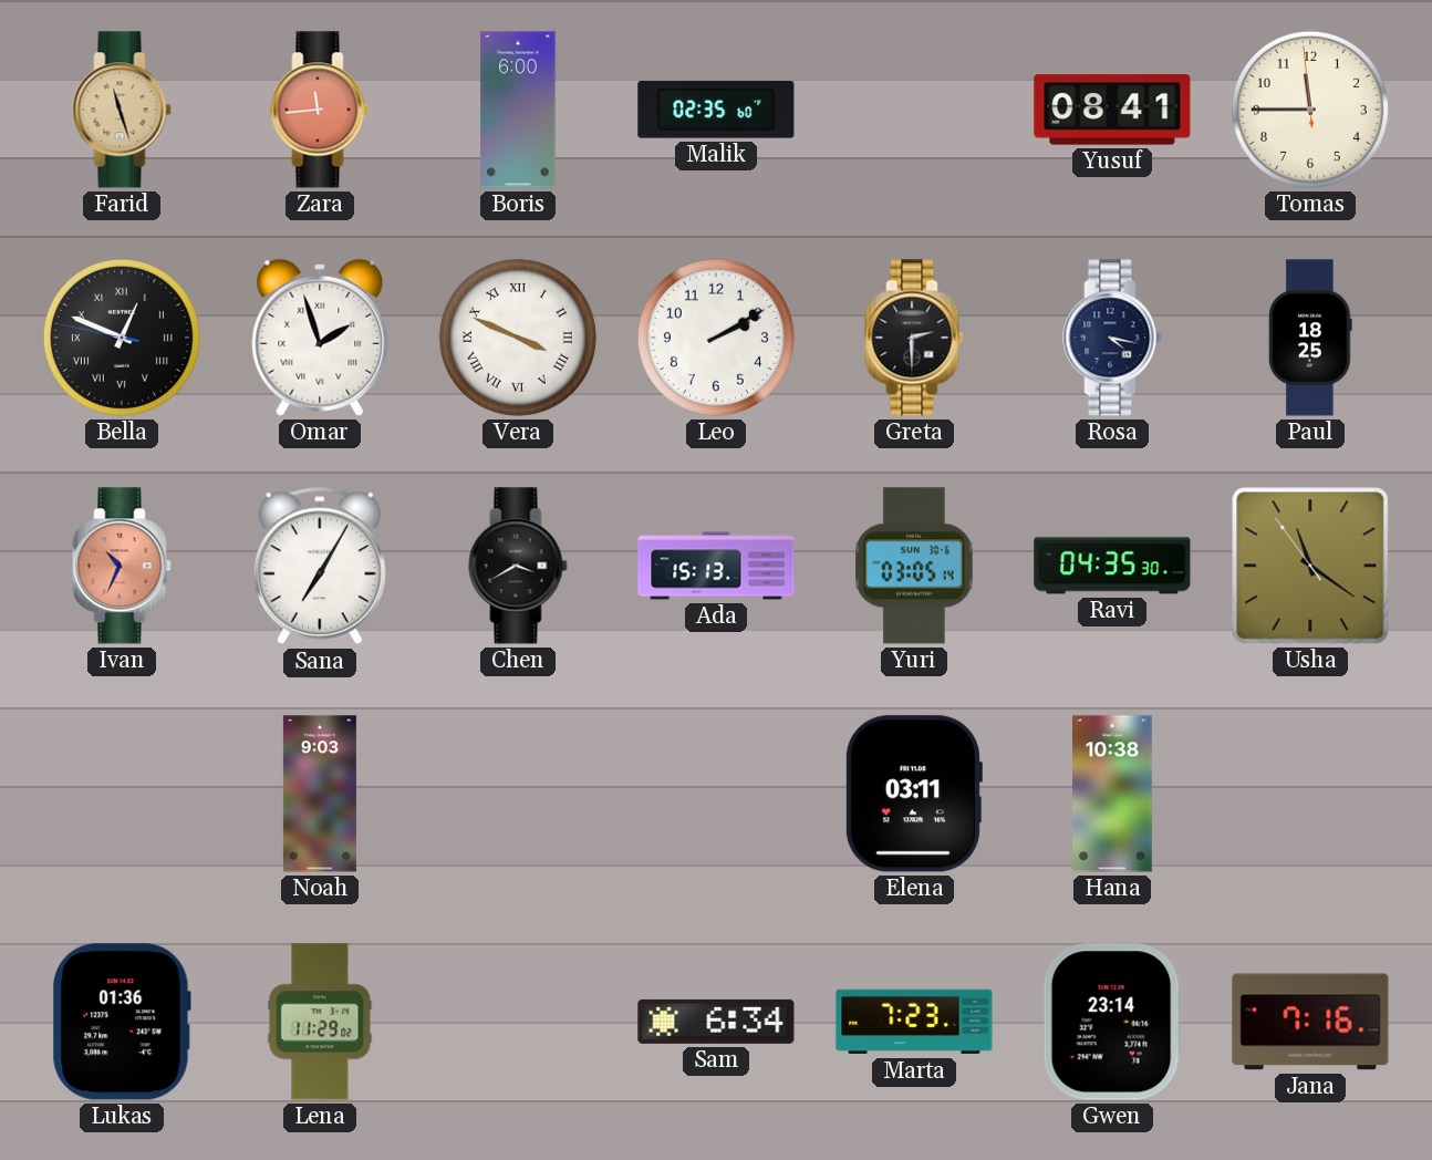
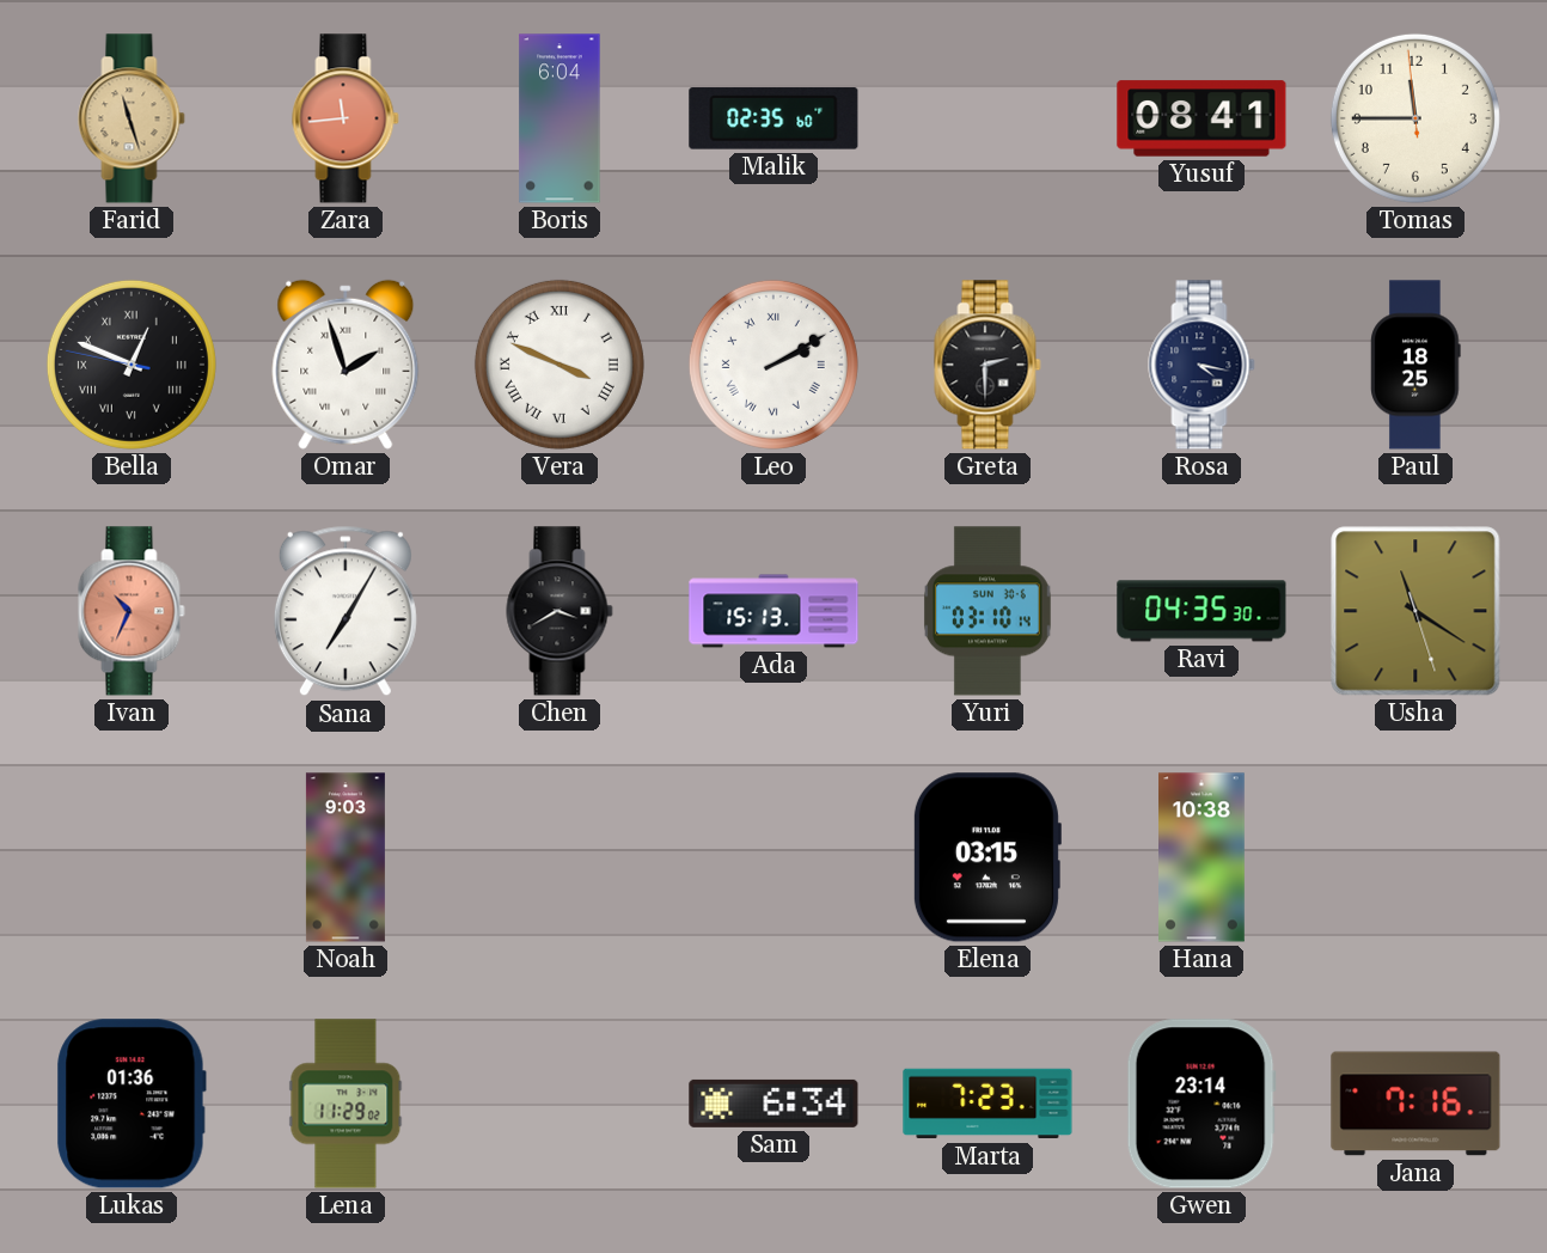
Boris: 6:00 -> 6:04 (560, 118)
Leo numerals: Arabic -> Roman (773, 365)
Yuri: 03:05 -> 03:10 (989, 611)
Usha: 11:20:54 -> 11:20:27 (1415, 611)
Elena: 03:11 -> 03:15 (986, 857)
